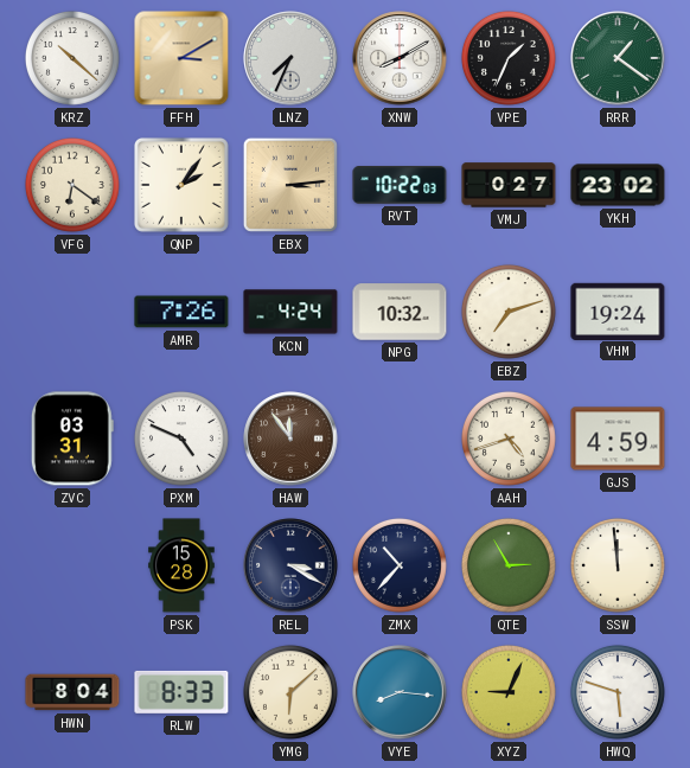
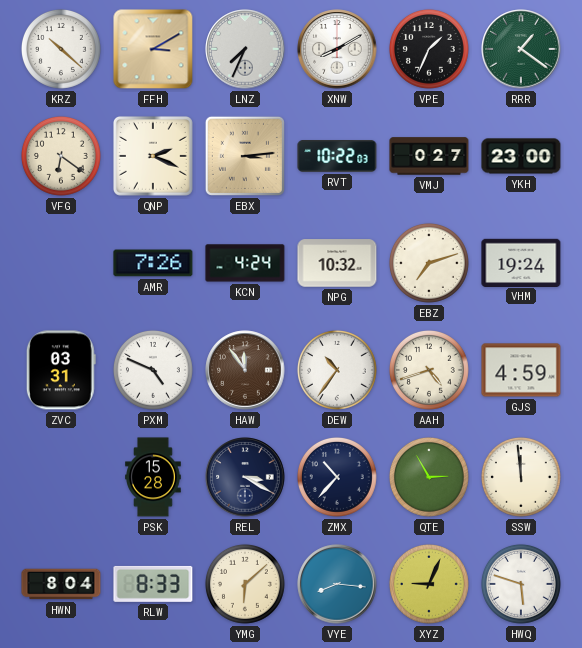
QNP: 2:06 -> 2:19 (153, 156)
YKH: 23:02 -> 23:00 (521, 156)
DEW: none -> 10:36 (337, 370)
